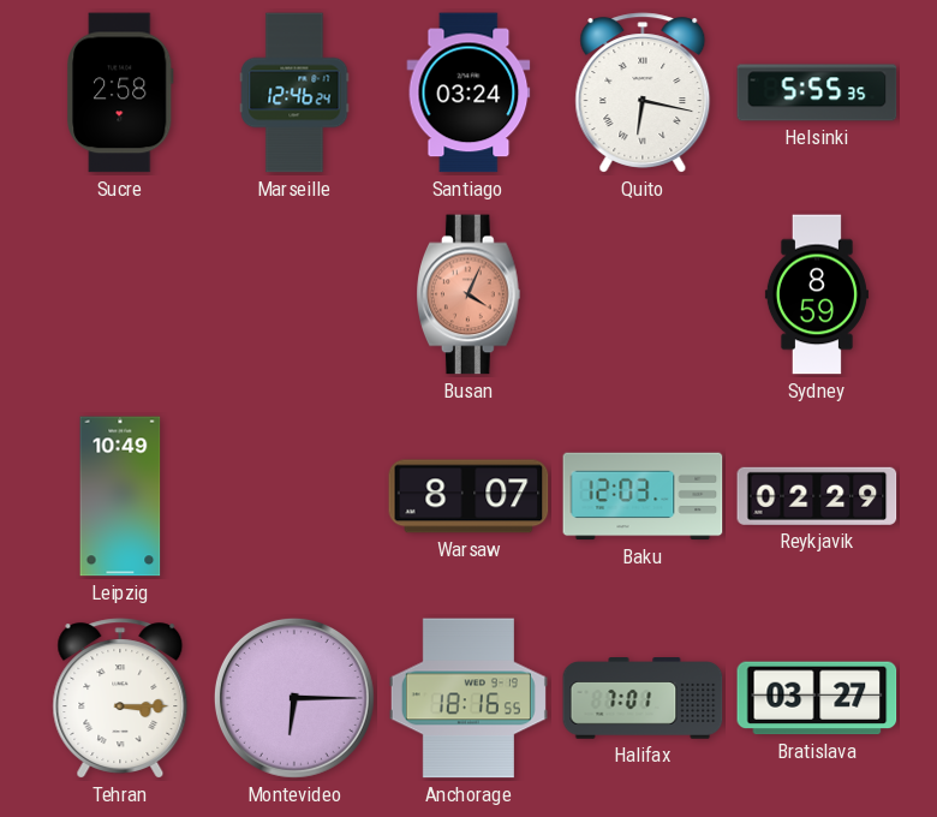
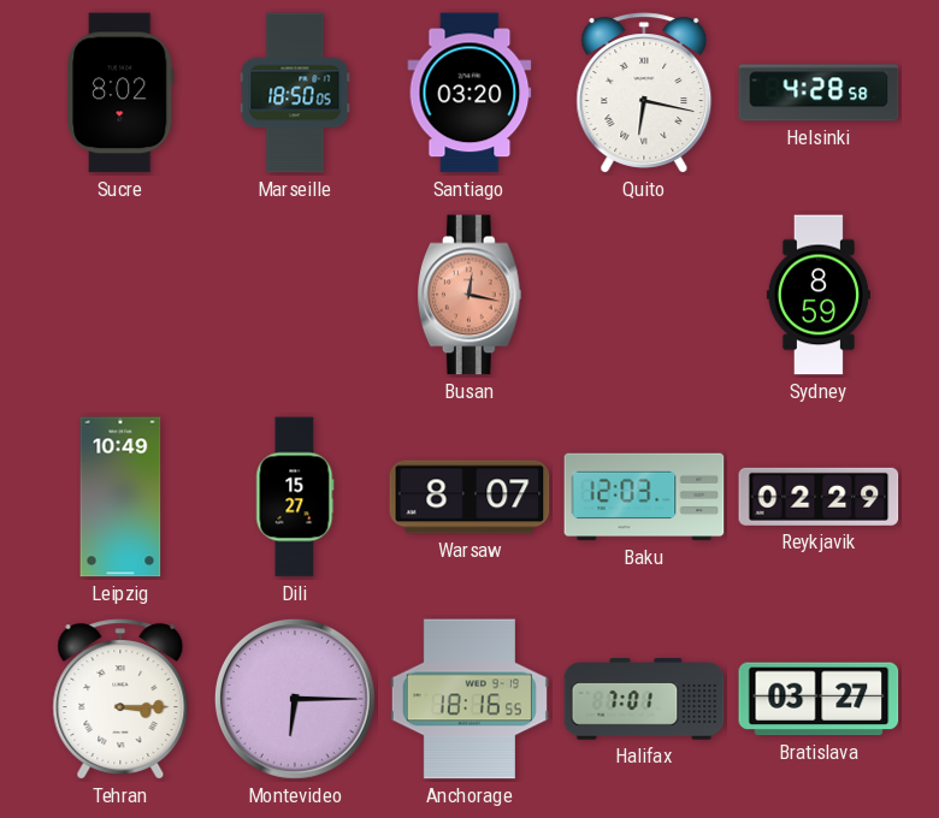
Sucre: 2:58 -> 8:02 (122, 93)
Marseille: 12:46 -> 18:50 (295, 93)
Santiago: 03:24 -> 03:20 (469, 93)
Helsinki: 5:55 -> 4:28 (819, 93)
Busan: 4:04 -> 12:17 (471, 295)
Dili: none -> 15:27 (295, 497)
